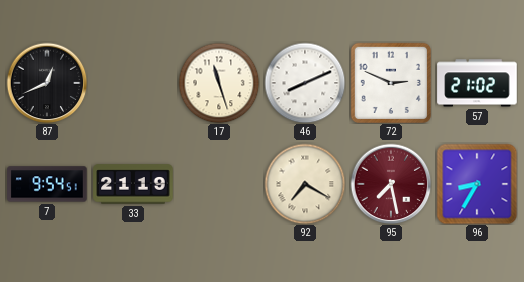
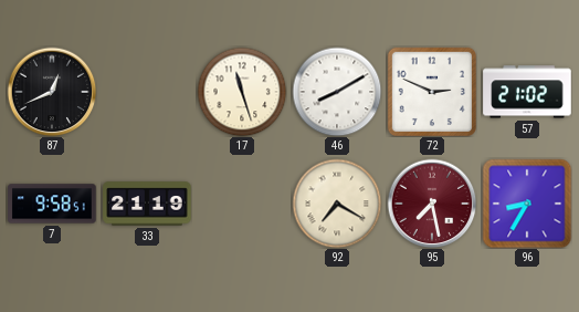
46: 8:11 -> 8:10 (337, 92)
7: 9:54 -> 9:58 (52, 204)
